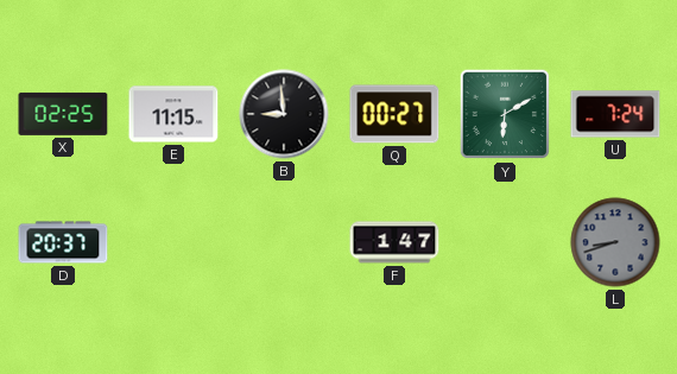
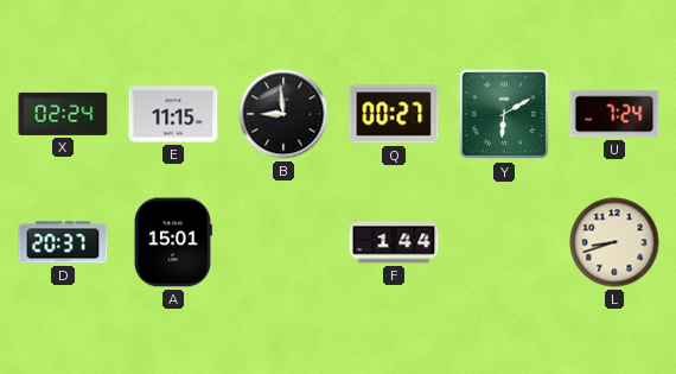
X: 02:25 -> 02:24 (63, 114)
A: none -> 15:01 (173, 242)
F: 1:47 -> 1:44 (394, 242)
L dial: grey -> cream (614, 242)
